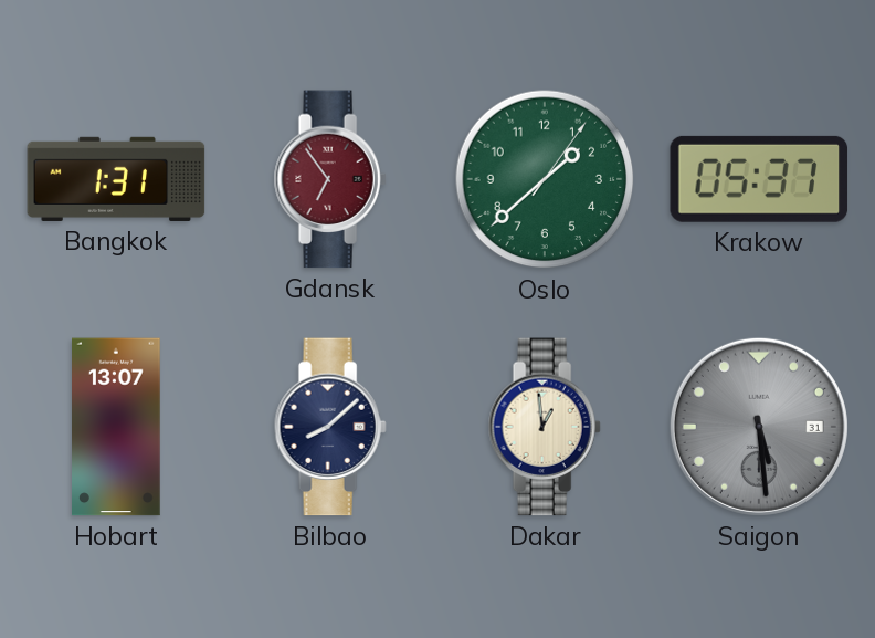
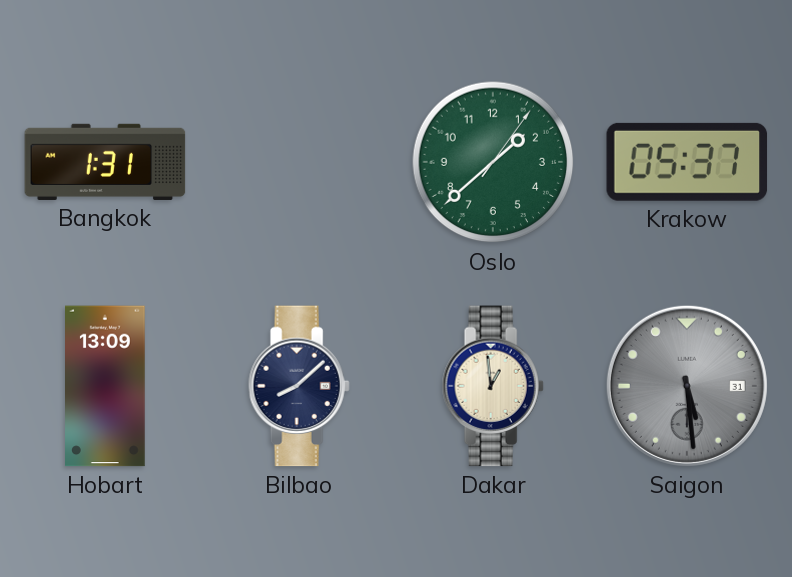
Gdansk: 6:54 -> none (330, 179)
Hobart: 13:07 -> 13:09 (106, 386)
